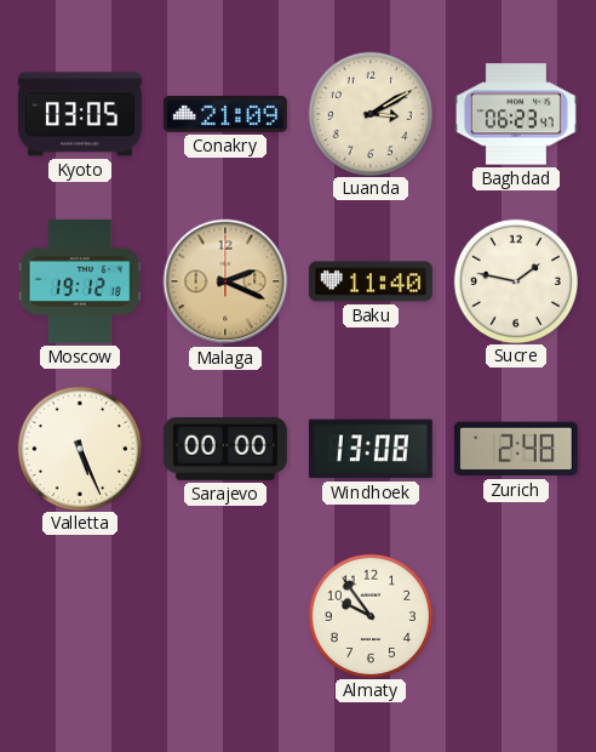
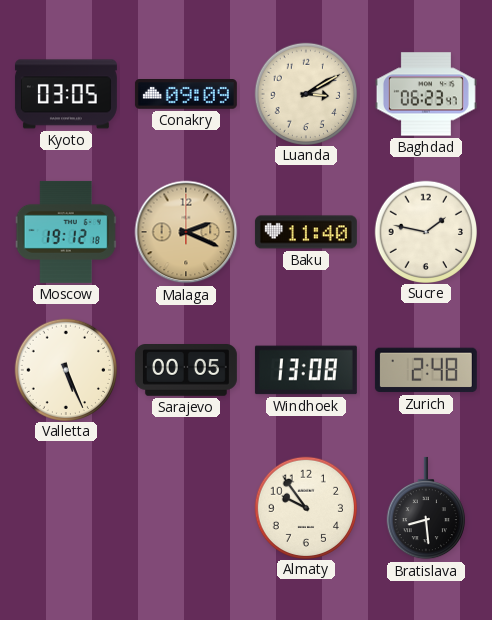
Conakry: 21:09 -> 09:09 (186, 95)
Sarajevo: 00:00 -> 00:05 (186, 371)
Bratislava: none -> 8:29 (425, 508)
